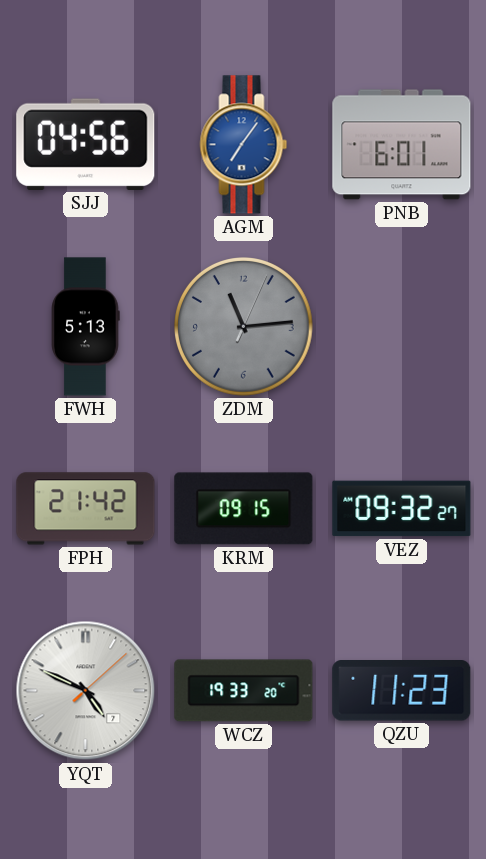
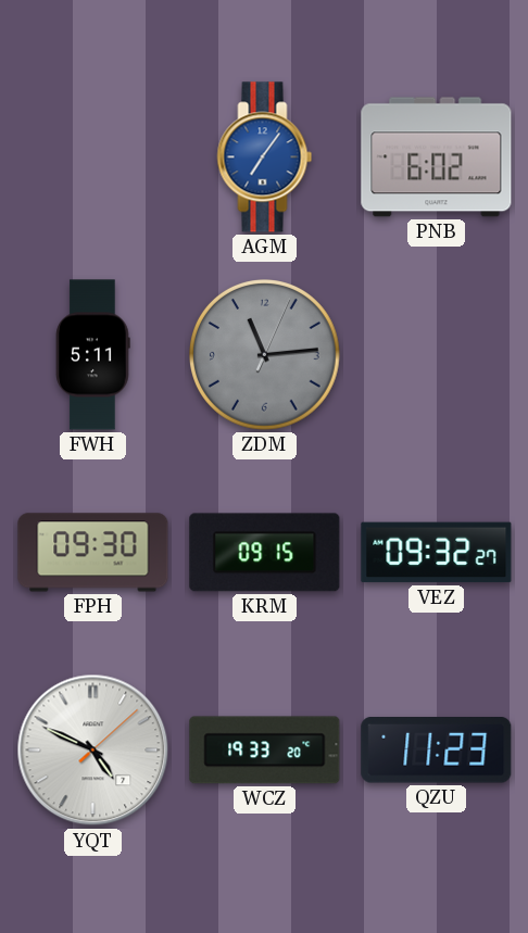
SJJ: 04:56 -> none (86, 144)
PNB: 6:01 -> 6:02 (437, 157)
FWH: 5:13 -> 5:11 (93, 355)
FPH: 21:42 -> 09:30 (93, 553)
